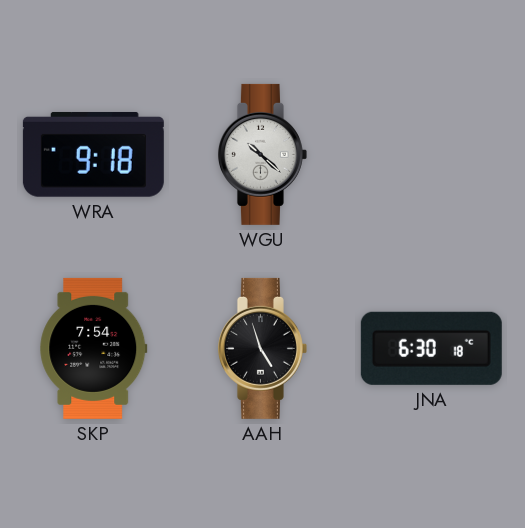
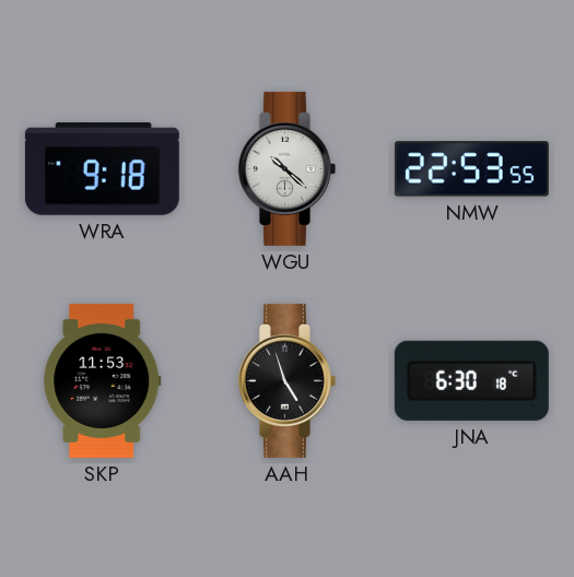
NMW: none -> 22:53 (471, 169)
SKP: 7:54 -> 11:53 (103, 380)
